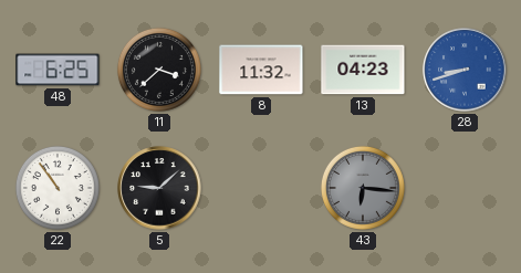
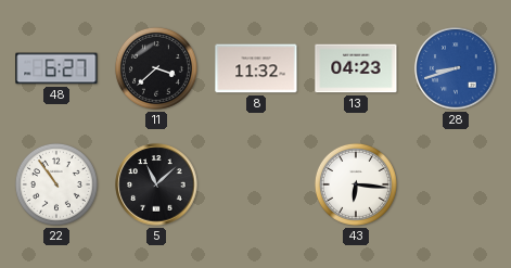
48: 6:25 -> 6:27 (56, 68)
5: 9:08 -> 11:08 (156, 184)
43 dial: grey -> white (356, 184)
